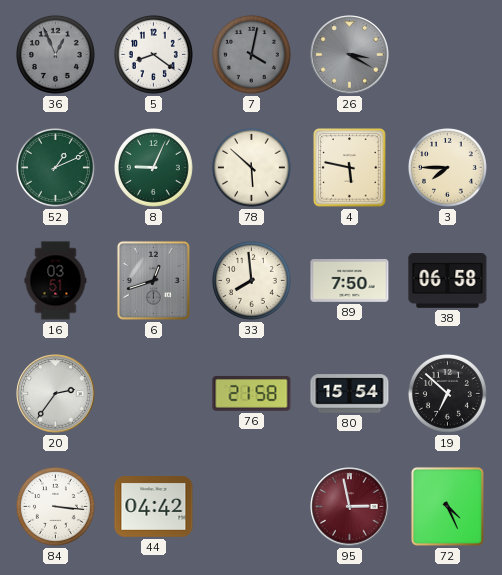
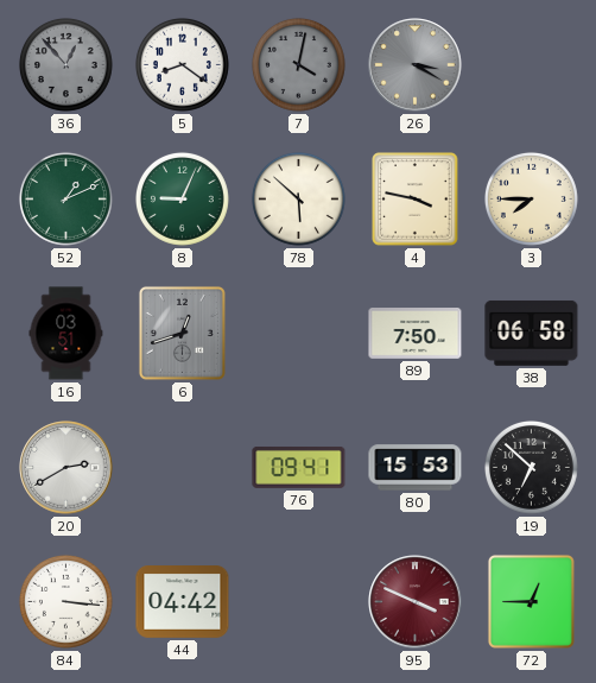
36: 12:56 -> 12:53 (65, 64)
4: 5:47 -> 3:47 (416, 200)
33: 7:59 -> none (251, 280)
20: 2:36 -> 2:40 (66, 468)
76: 21:58 -> 09:41 (299, 467)
80: 15:54 -> 15:53 (416, 468)
95: 2:58 -> 3:49 (416, 602)
72: 4:26 -> 12:45 (531, 601)
